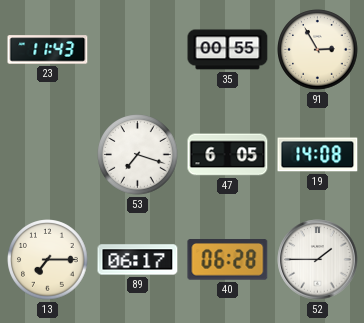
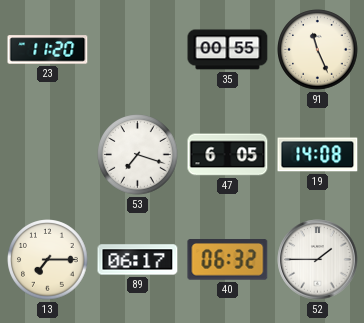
23: 11:43 -> 11:20 (48, 50)
91: 2:55 -> 11:26 (318, 50)
40: 06:28 -> 06:32 (228, 260)
